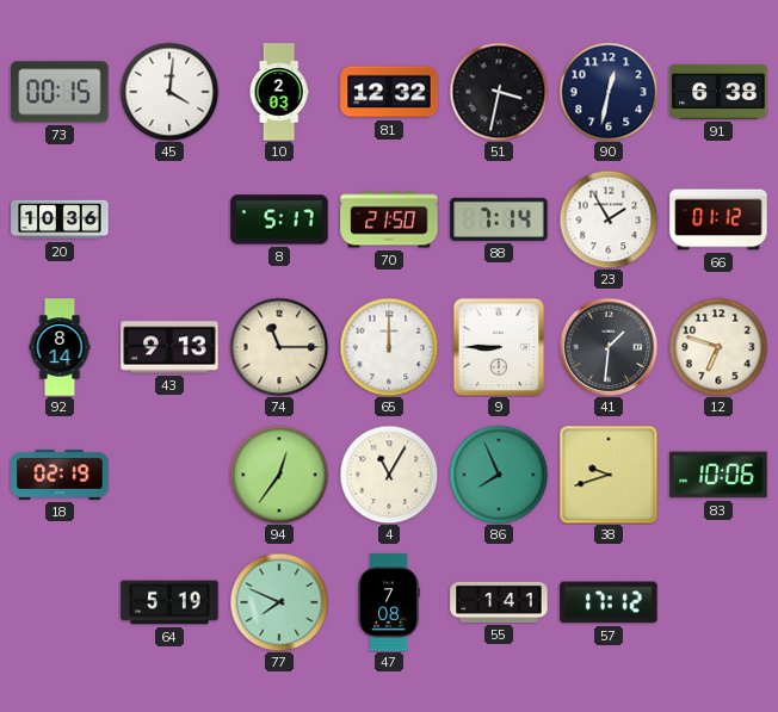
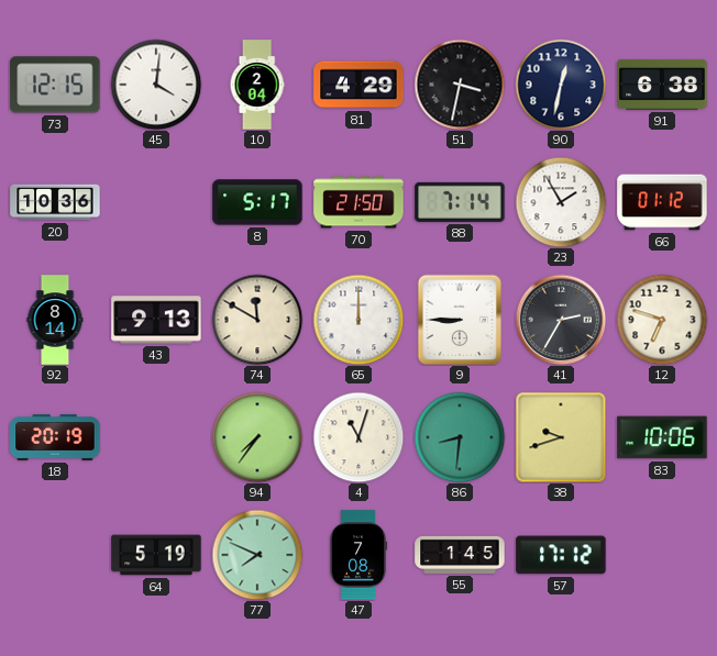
73: 00:15 -> 12:15 (55, 85)
10: 2:03 -> 2:04 (257, 85)
81: 12:32 -> 4:29 (358, 85)
74: 11:15 -> 11:50 (257, 320)
41: 1:31 -> 2:35 (561, 320)
18: 02:19 -> 20:19 (55, 437)
94: 12:36 -> 7:36 (257, 437)
4: 11:05 -> 11:03 (358, 437)
86: 7:56 -> 8:31 (460, 437)
55: 1:41 -> 1:45 (460, 555)
